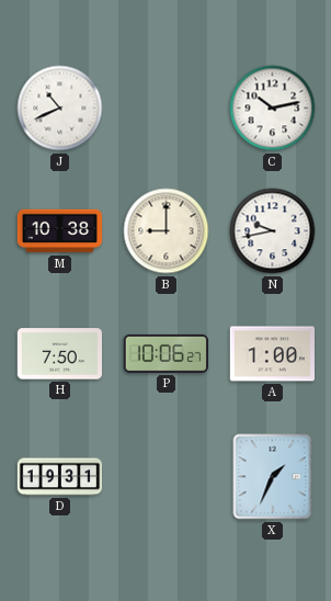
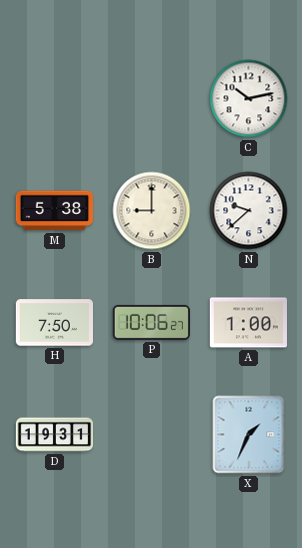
J: 10:41 -> none (60, 109)
M: 10:38 -> 5:38 (55, 211)
N: 9:43 -> 9:38 (249, 211)
